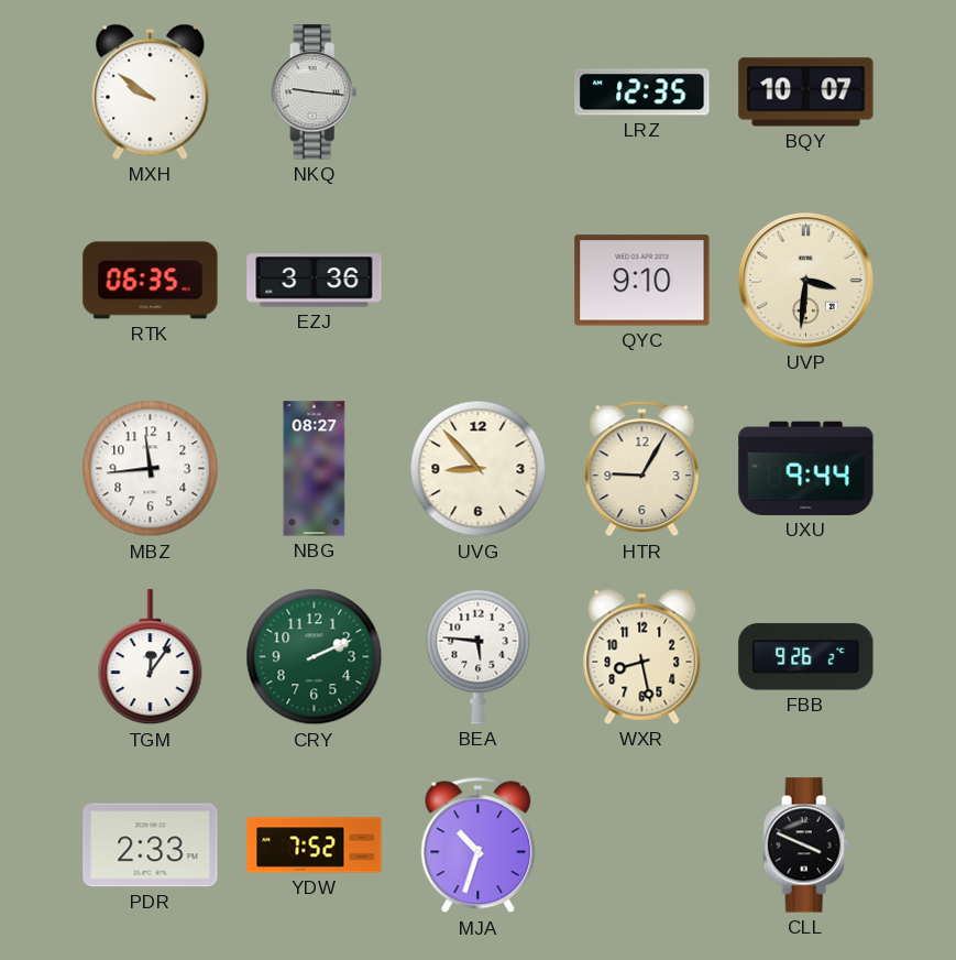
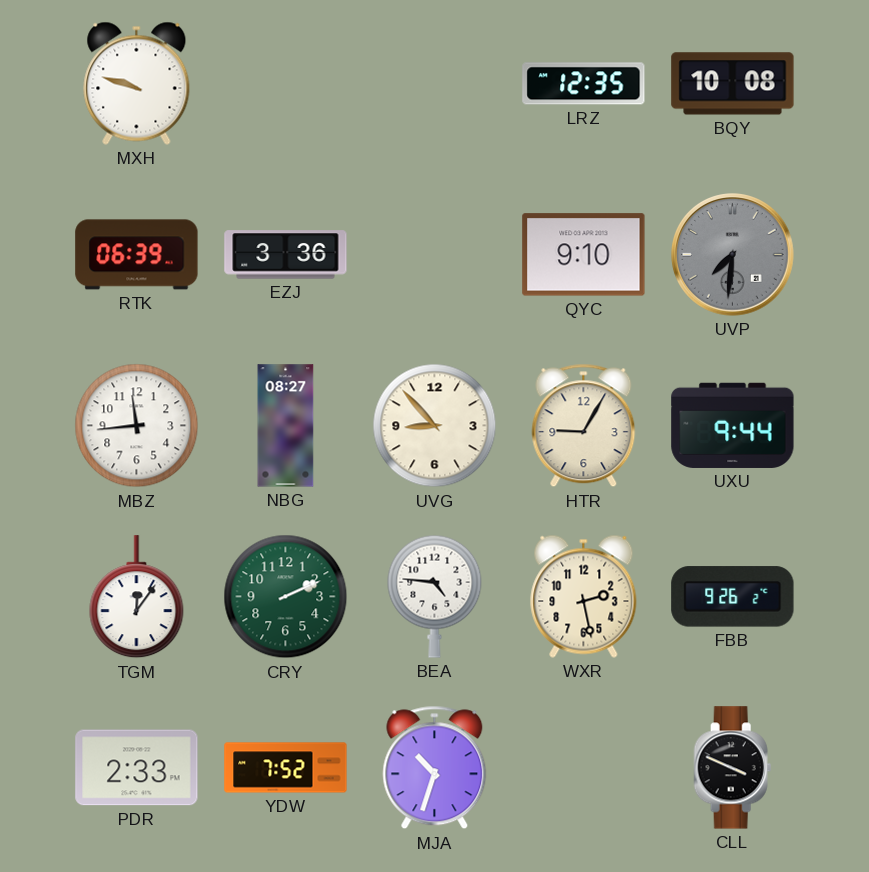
MXH: 9:51 -> 9:48 (137, 83)
NKQ: 9:16 -> none (315, 92)
BQY: 10:07 -> 10:08 (733, 84)
RTK: 06:35 -> 06:39 (137, 255)
UVP: 3:31 -> 7:31 (733, 255)
UVP dial: cream -> grey (733, 255)
BEA: 5:46 -> 4:46 (435, 596)
WXR: 8:28 -> 2:28 (584, 596)
